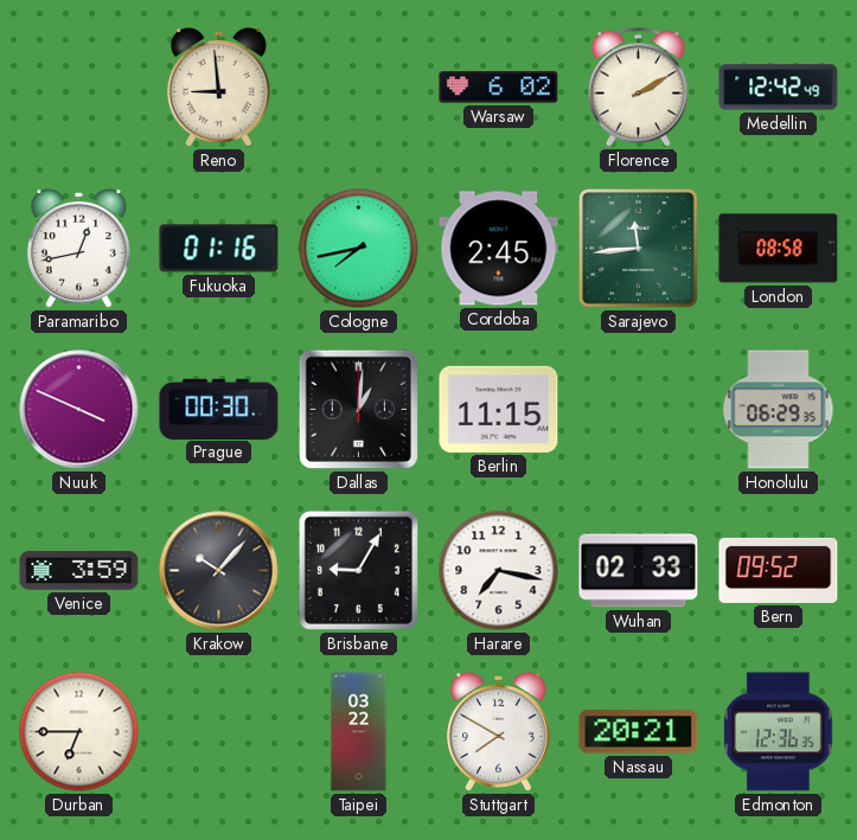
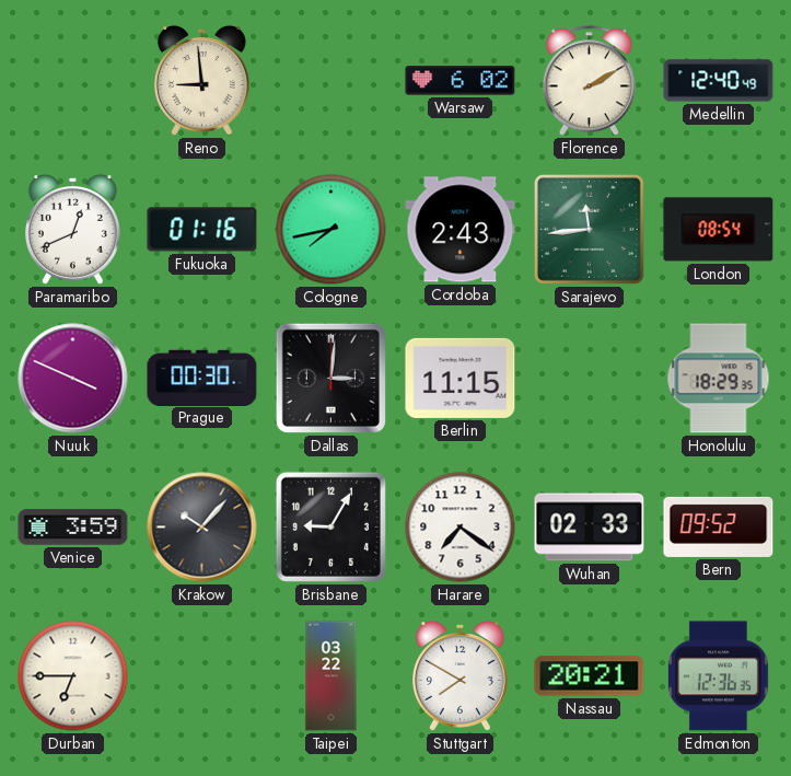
Medellin: 12:42 -> 12:40 (719, 81)
Paramaribo: 12:43 -> 12:41 (72, 230)
Cordoba: 2:45 -> 2:43 (461, 230)
London: 08:58 -> 08:54 (719, 230)
Dallas: 1:01 -> 3:01 (330, 378)
Honolulu: 06:29 -> 18:29 (719, 379)
Harare: 7:17 -> 7:21 (461, 528)
